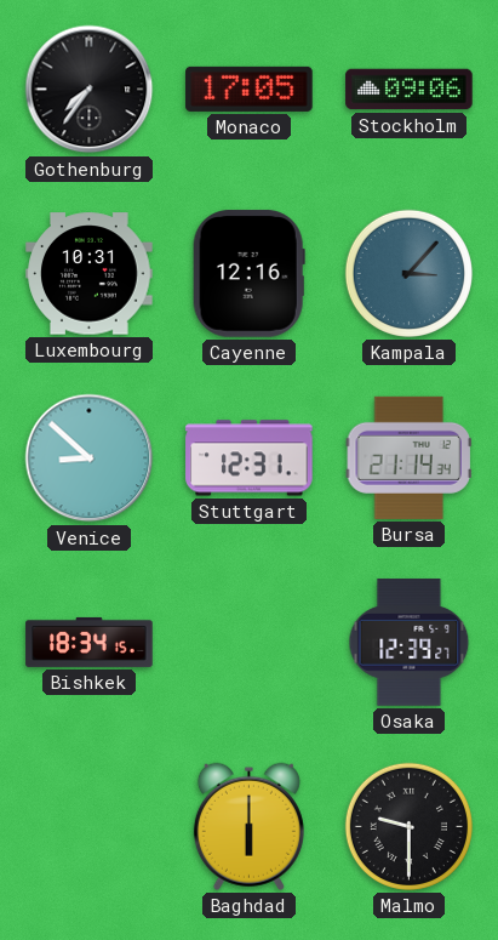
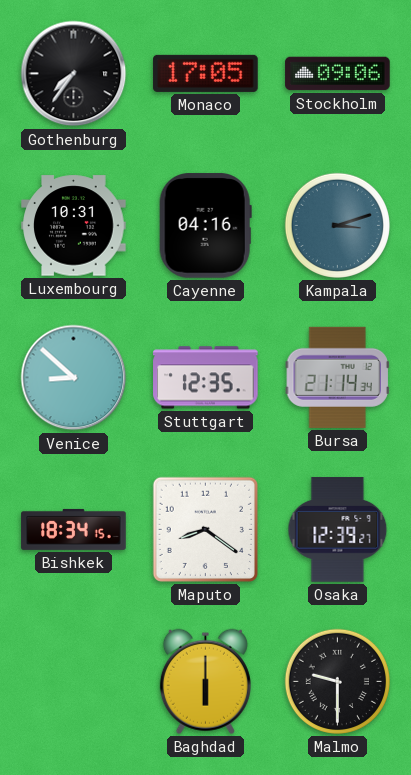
Cayenne: 12:16 -> 04:16 (205, 226)
Kampala: 3:07 -> 3:12 (337, 225)
Stuttgart: 12:31 -> 12:35 (206, 378)
Maputo: none -> 8:21 (205, 529)
